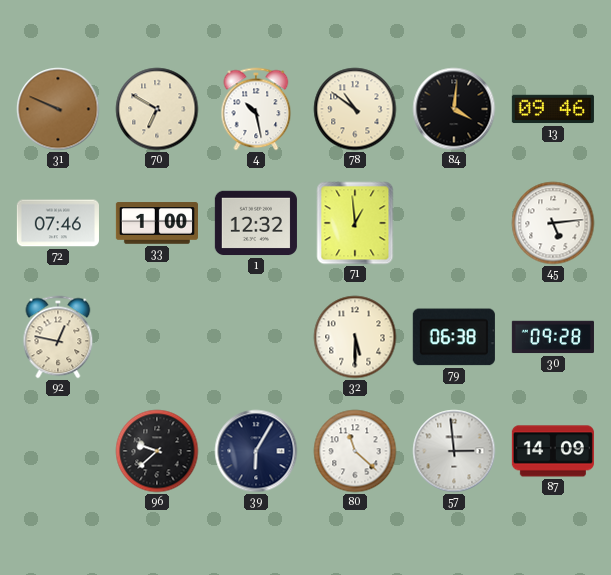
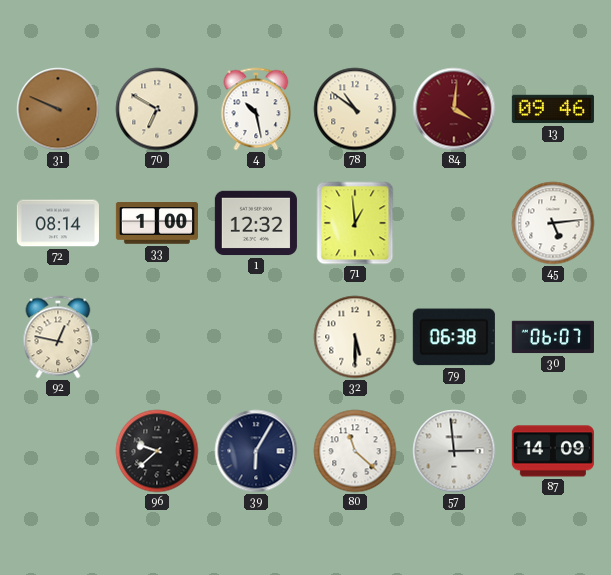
84 dial: black -> burgundy (454, 109)
72: 07:46 -> 08:14 (58, 223)
30: 09:28 -> 06:07 (553, 337)
